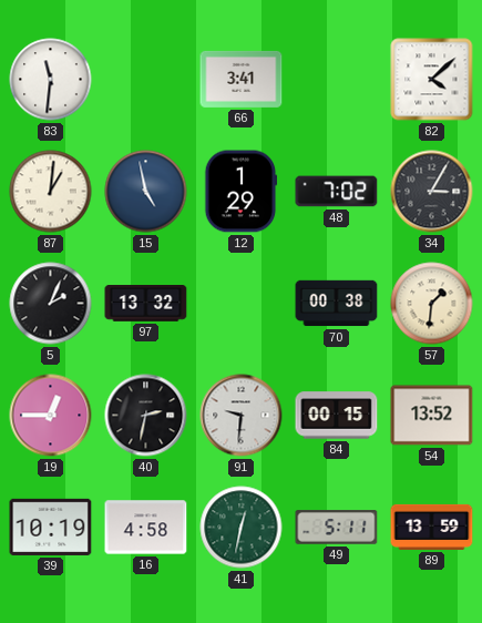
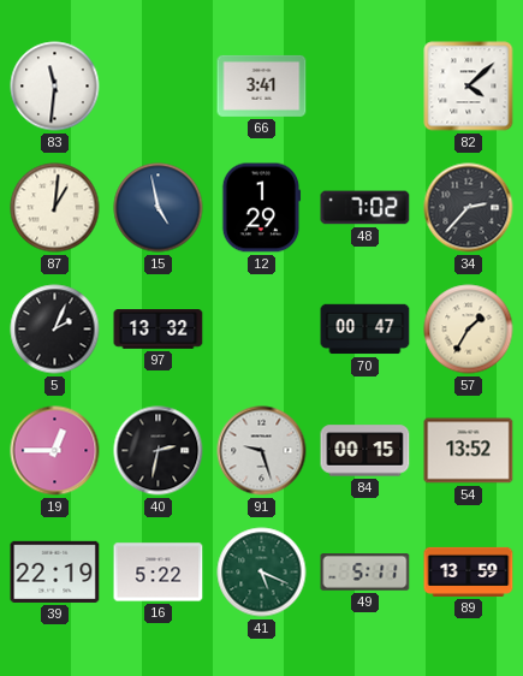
34: 3:05 -> 2:37 (469, 208)
70: 00:38 -> 00:47 (365, 330)
57: 1:31 -> 1:35 (469, 330)
91: 9:31 -> 9:27 (262, 451)
39: 10:19 -> 22:19 (55, 571)
16: 4:58 -> 5:22 (159, 573)
41: 12:32 -> 5:19 (262, 573)
